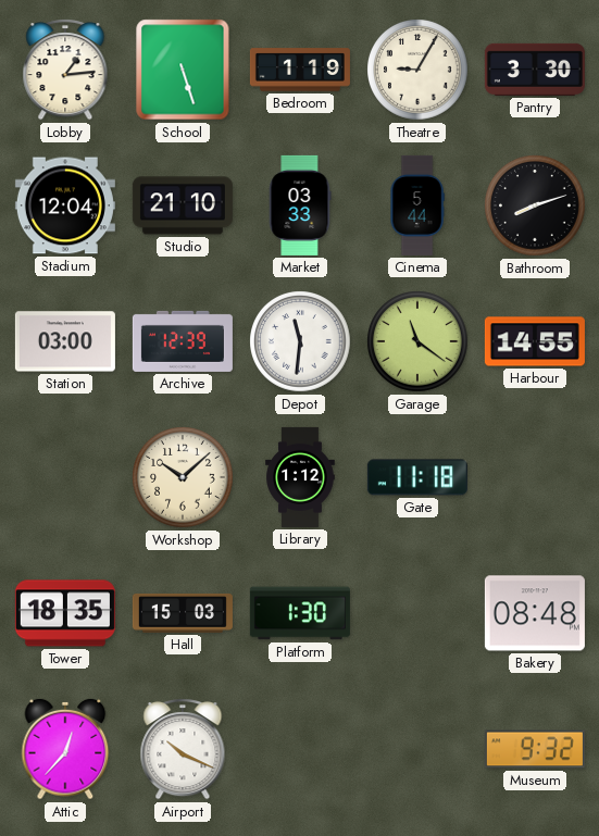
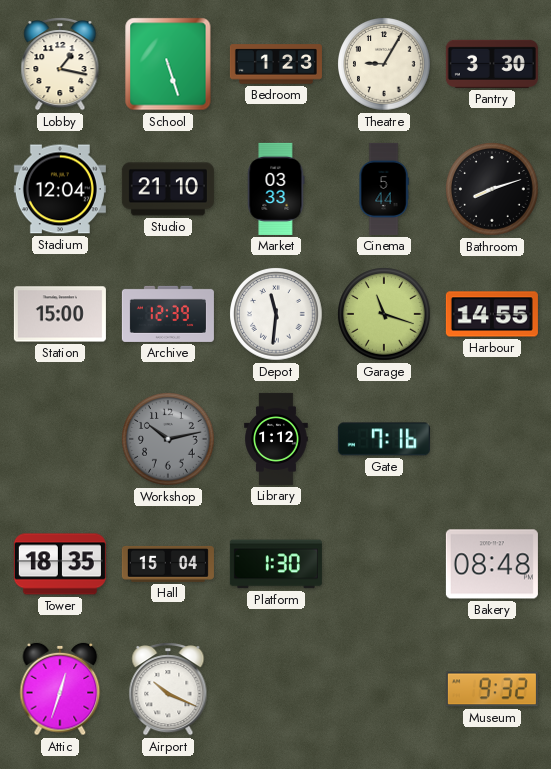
Lobby: 1:14 -> 1:17 (60, 65)
Bedroom: 1:19 -> 1:23 (276, 64)
Station: 03:00 -> 15:00 (60, 314)
Garage: 11:21 -> 11:18 (384, 314)
Workshop: 10:08 -> 10:13 (168, 439)
Workshop dial: cream -> grey (168, 439)
Gate: 11:18 -> 7:16 (384, 439)
Hall: 15:03 -> 15:04 (168, 564)
Attic: 12:37 -> 12:33 (60, 689)
